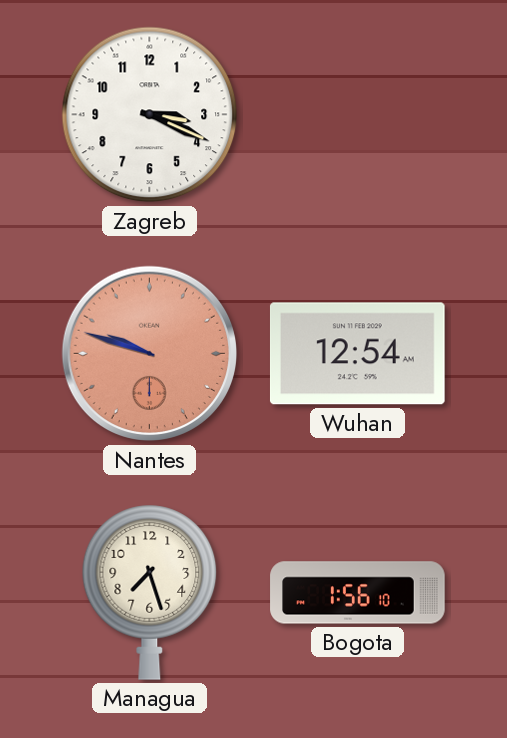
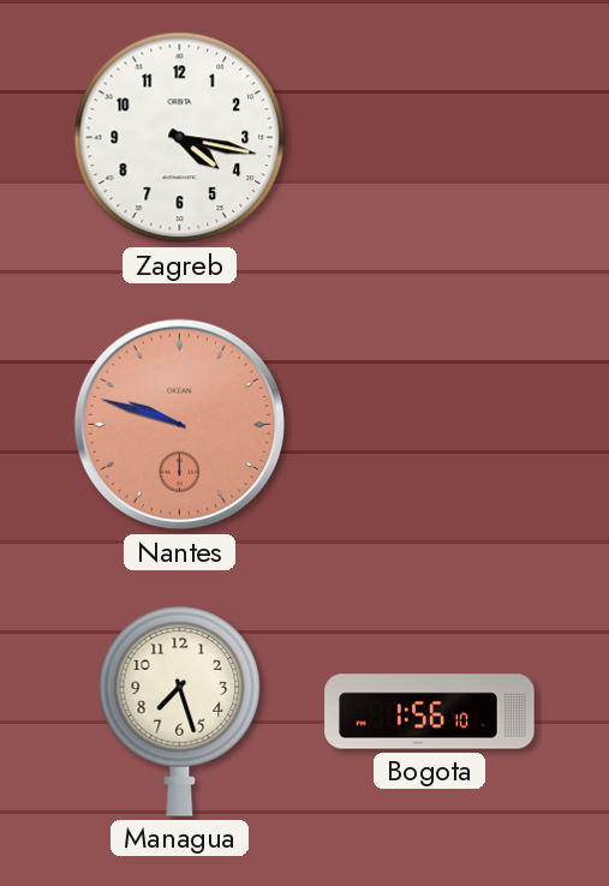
Zagreb: 3:19 -> 4:17 (180, 138)
Wuhan: 12:54 -> none (358, 354)
